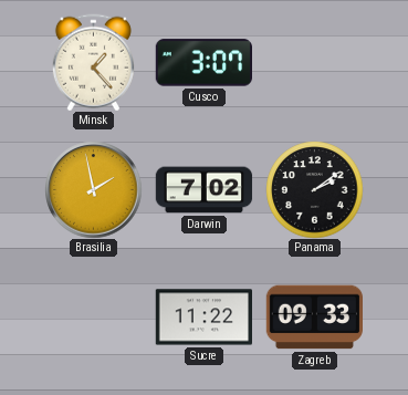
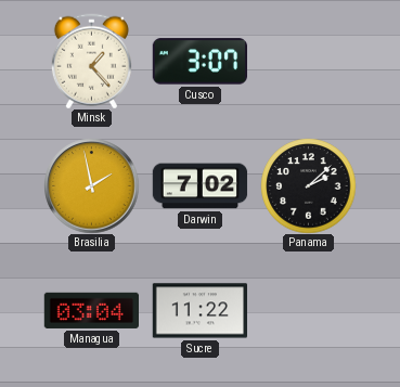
Panama: 2:09 -> 2:08 (308, 185)
Managua: none -> 03:04 (91, 310)
Zagreb: 09:33 -> none (314, 318)
